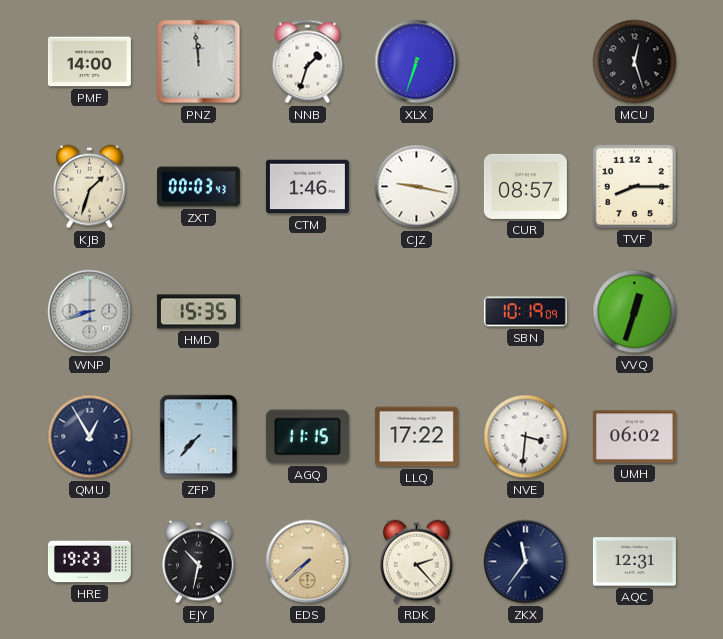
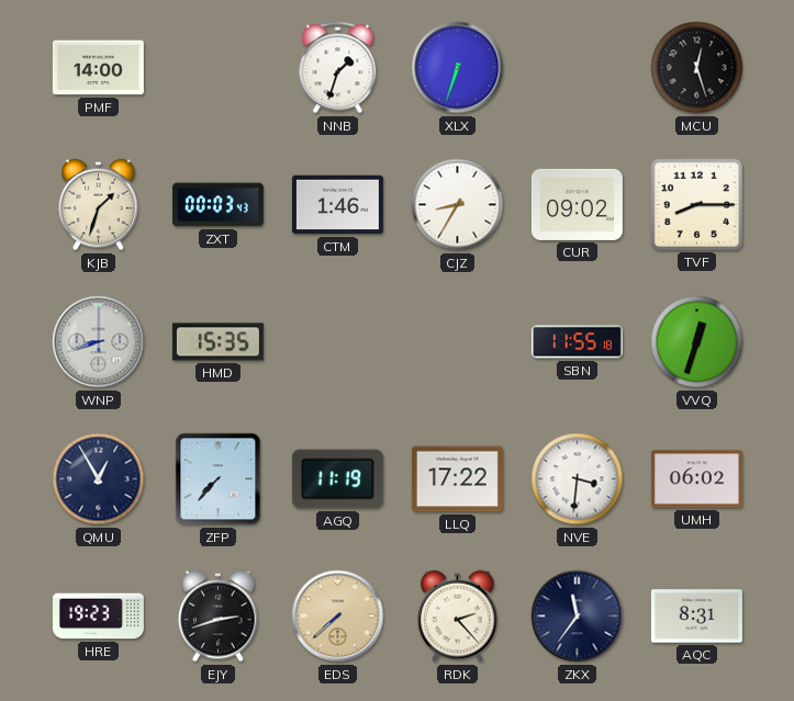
PNZ: 11:59 -> none (199, 62)
CJZ: 9:17 -> 8:35 (458, 205)
CUR: 08:57 -> 09:02 (577, 204)
SBN: 10:19 -> 11:55 (577, 342)
AGQ: 11:15 -> 11:19 (337, 479)
EJY: 10:32 -> 2:42 (219, 617)
AQC: 12:31 -> 8:31 (696, 617)
